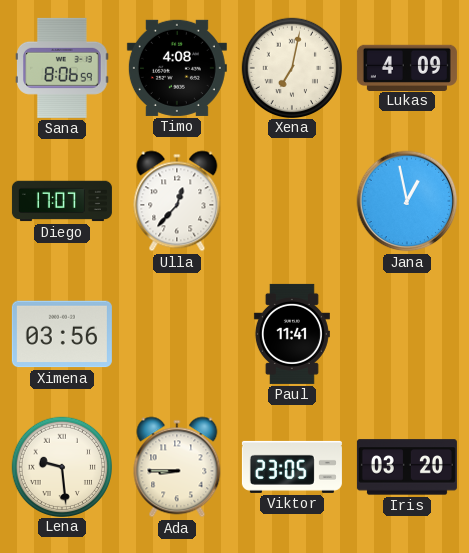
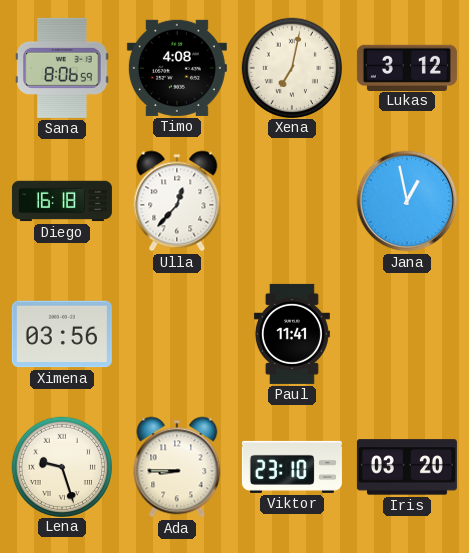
Lukas: 4:09 -> 3:12 (407, 67)
Diego: 17:07 -> 16:18 (62, 201)
Lena: 9:29 -> 9:27 (61, 466)
Viktor: 23:05 -> 23:10 (292, 467)
